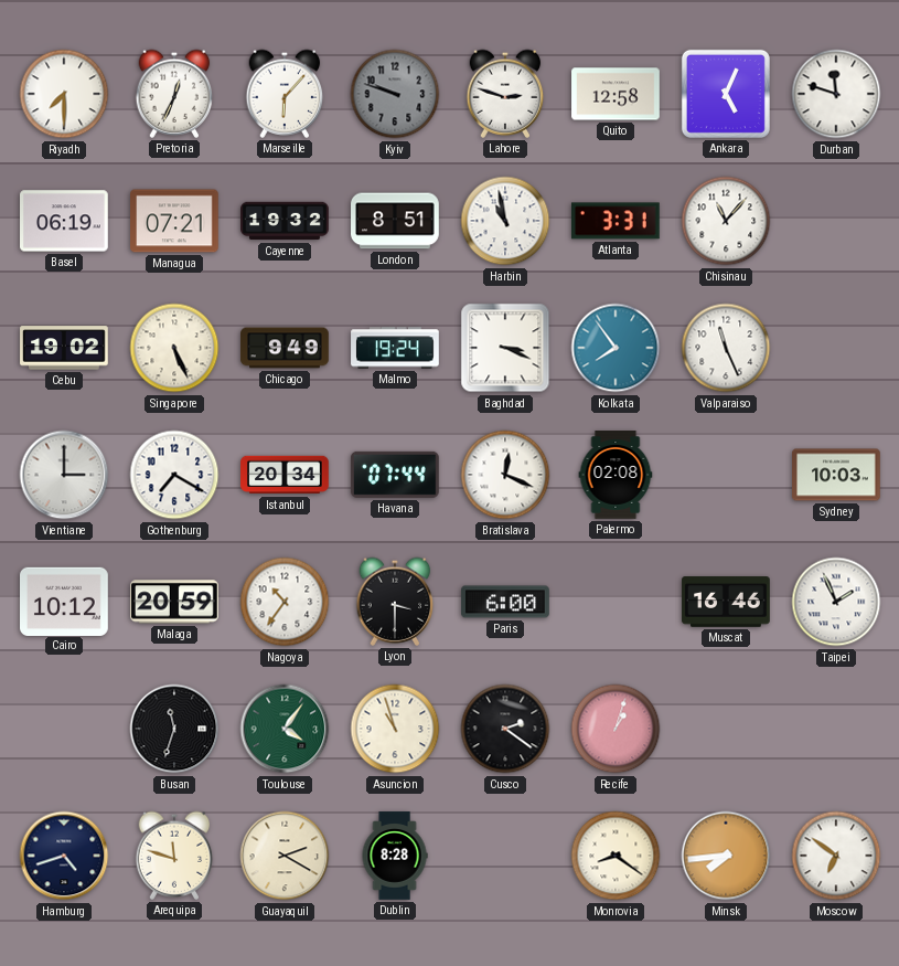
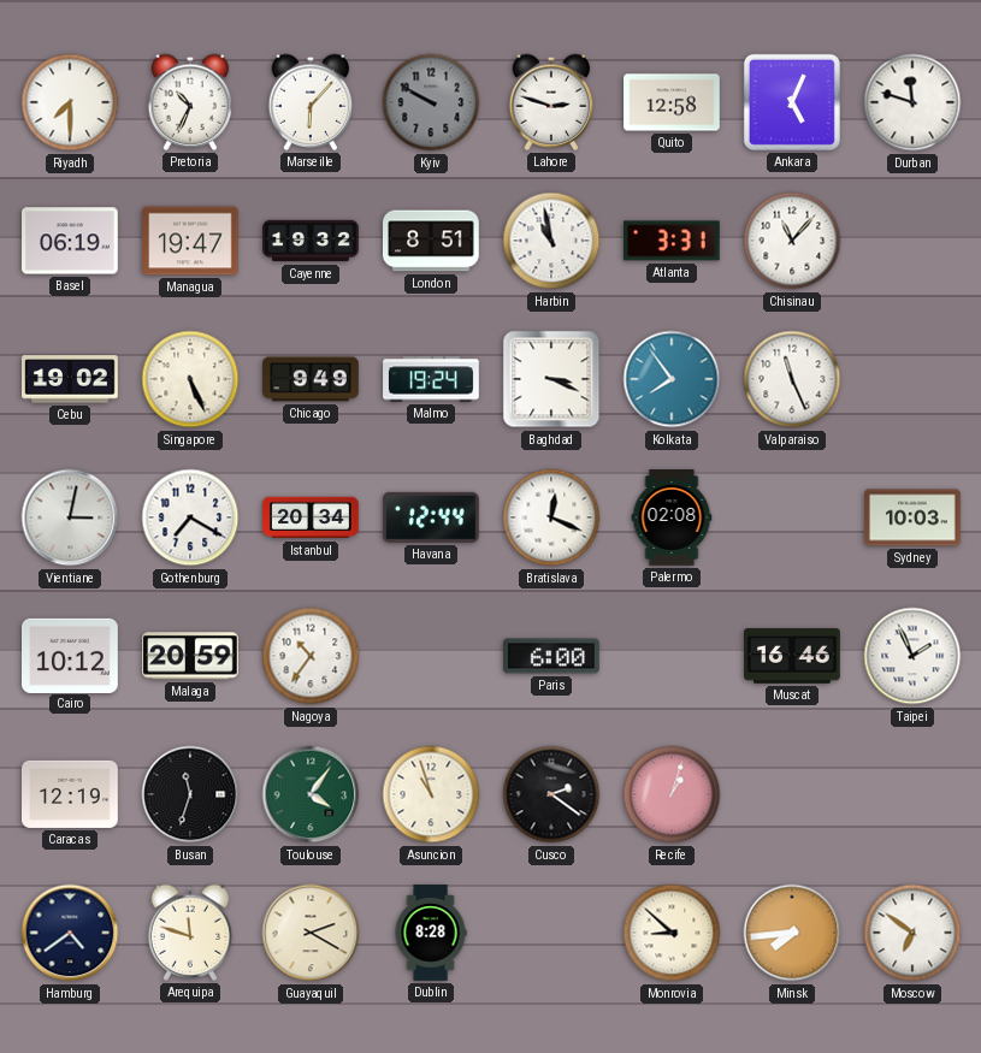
Pretoria: 12:34 -> 10:34 (190, 102)
Kyiv: 9:48 -> 9:50 (431, 102)
Managua: 07:21 -> 19:47 (191, 241)
Vientiane: 3:00 -> 3:02 (70, 517)
Havana: 07:44 -> 12:44 (431, 517)
Lyon: 3:30 -> none (395, 602)
Caracas: none -> 12:19 (70, 794)
Hamburg: 4:42 -> 4:39 (70, 933)
Monrovia: 8:21 -> 8:52 (672, 933)
